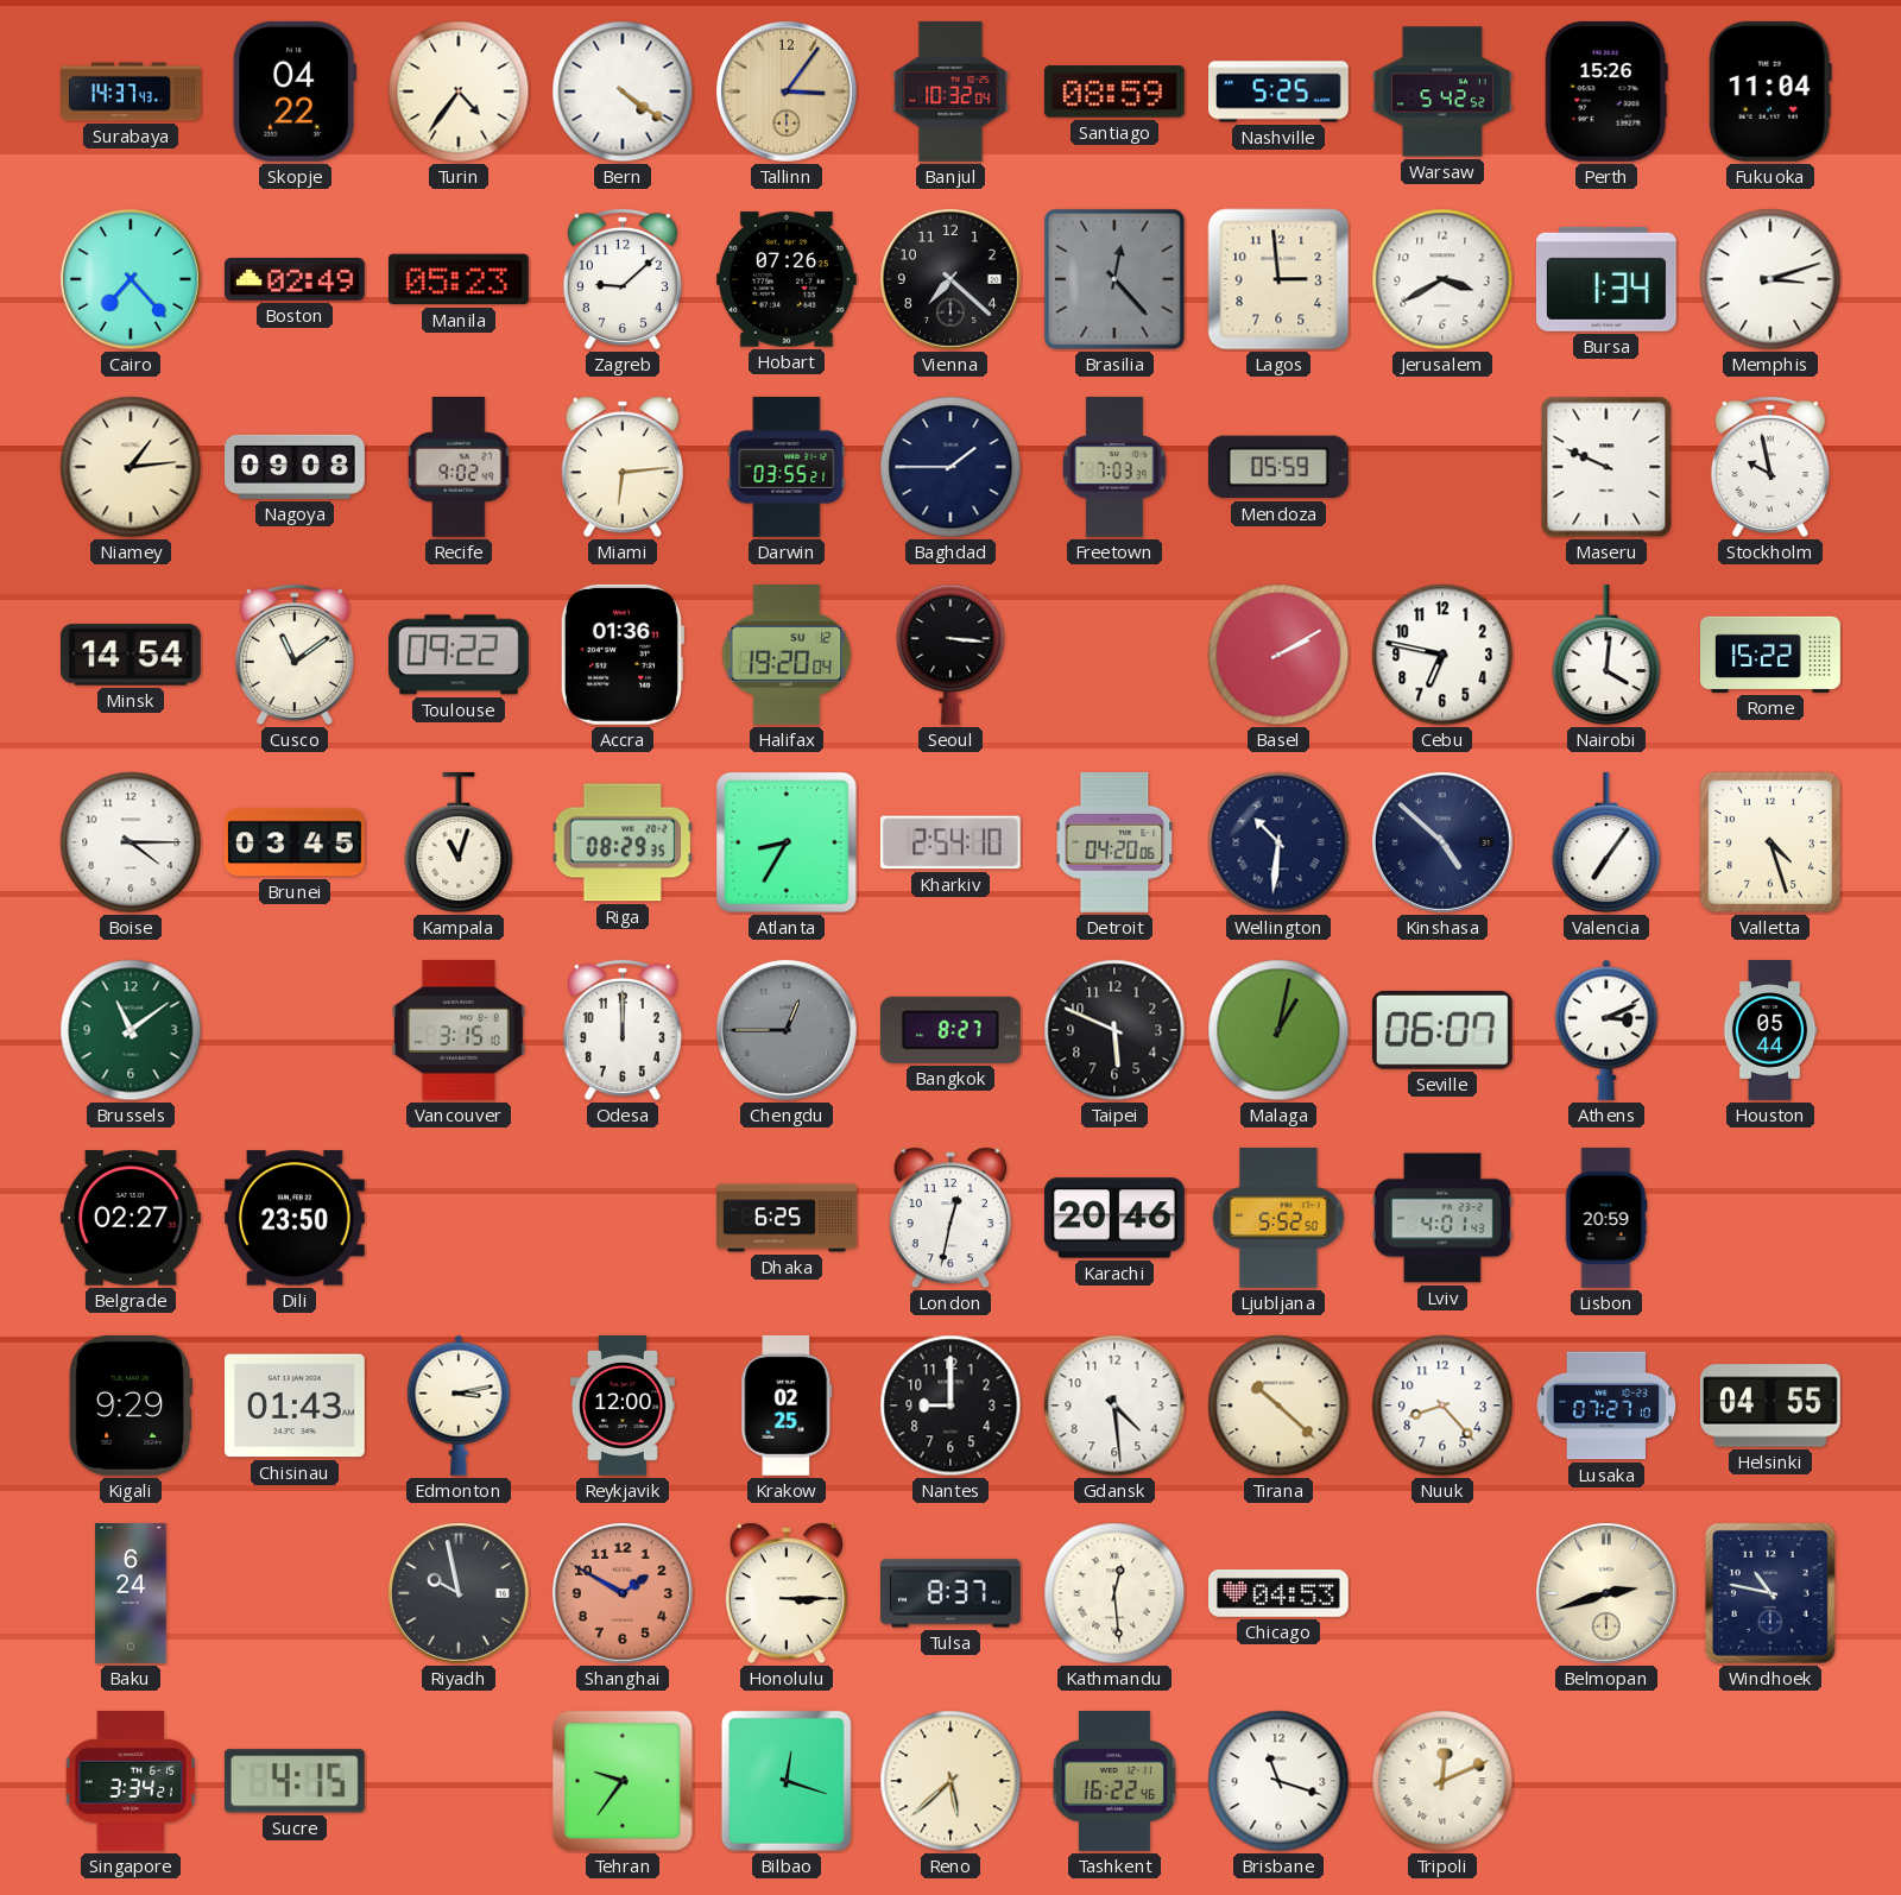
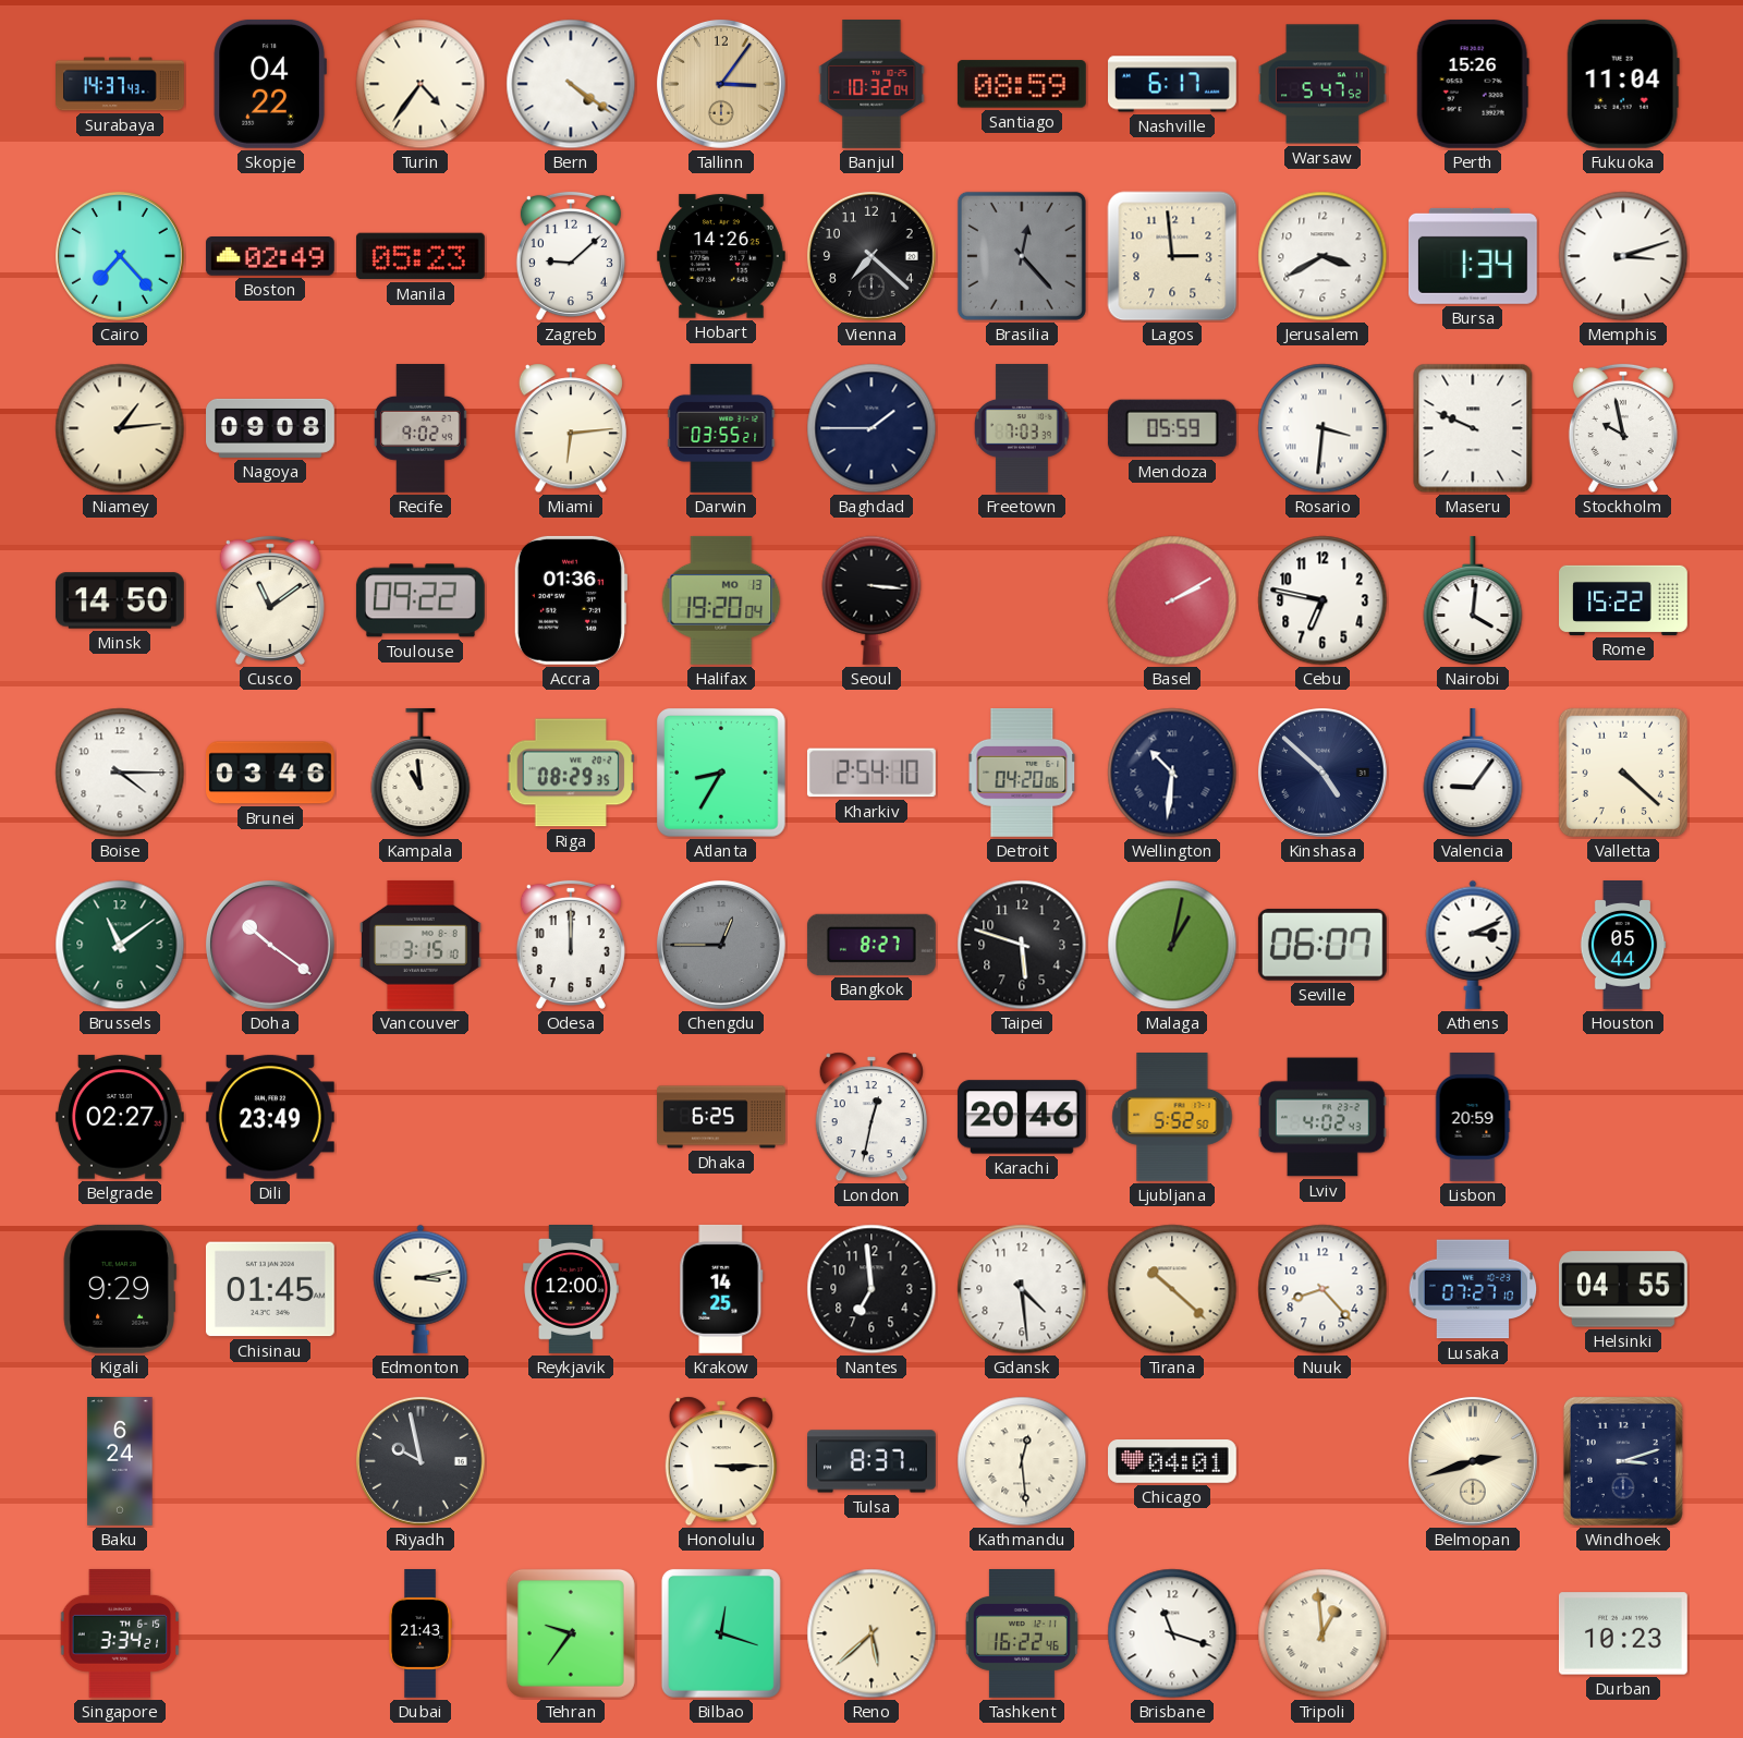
Nashville: 5:25 -> 6:17 (1173, 84)
Warsaw: 5:42 -> 5:47 (1324, 84)
Hobart: 07:26 -> 14:26 (721, 256)
Rosario: none -> 3:31 (1323, 428)
Minsk: 14:54 -> 14:50 (120, 600)
Halifax date: SU 12 -> MO 13 (721, 600)
Brunei: 03:45 -> 03:46 (270, 773)
Kampala: 11:03 -> 10:59 (420, 773)
Valencia: 7:06 -> 9:06 (1473, 773)
Valletta: 4:27 -> 4:22 (1623, 773)
Doha: none -> 10:21 (270, 945)
Taipei: 5:49 -> 5:48 (1022, 945)
Dili: 23:50 -> 23:49 (270, 1117)
Lviv: 4:01 -> 4:02 (1324, 1117)
Chisinau: 01:43 -> 01:45 (270, 1289)
Krakow: 02:25 -> 14:25 (721, 1289)
Nantes: 9:00 -> 6:59 (871, 1289)
Shanghai: 1:50 -> none (623, 1593)
Chicago: 04:53 -> 04:01 (1173, 1462)
Windhoek: 10:47 -> 3:12 (1623, 1461)
Sucre: 4:15 -> none (295, 1781)
Dubai: none -> 21:43 (420, 1634)
Tripoli: 12:11 -> 12:59 (1323, 1633)
Durban: none -> 10:23 (1623, 1633)
